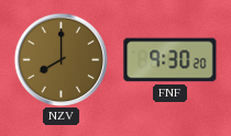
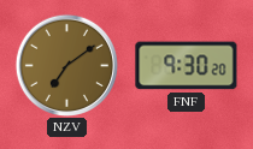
NZV: 8:00 -> 7:09 (66, 65)
